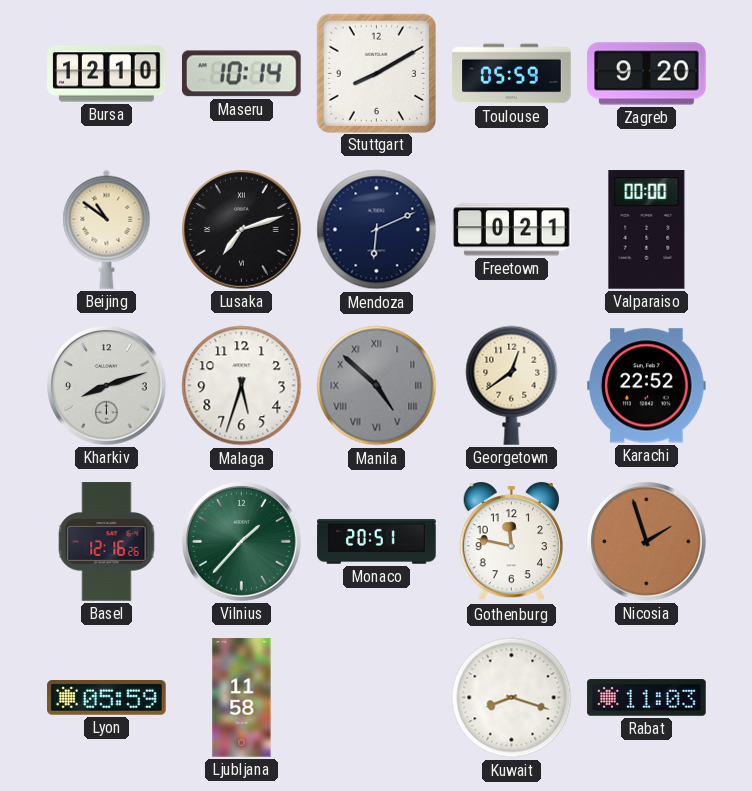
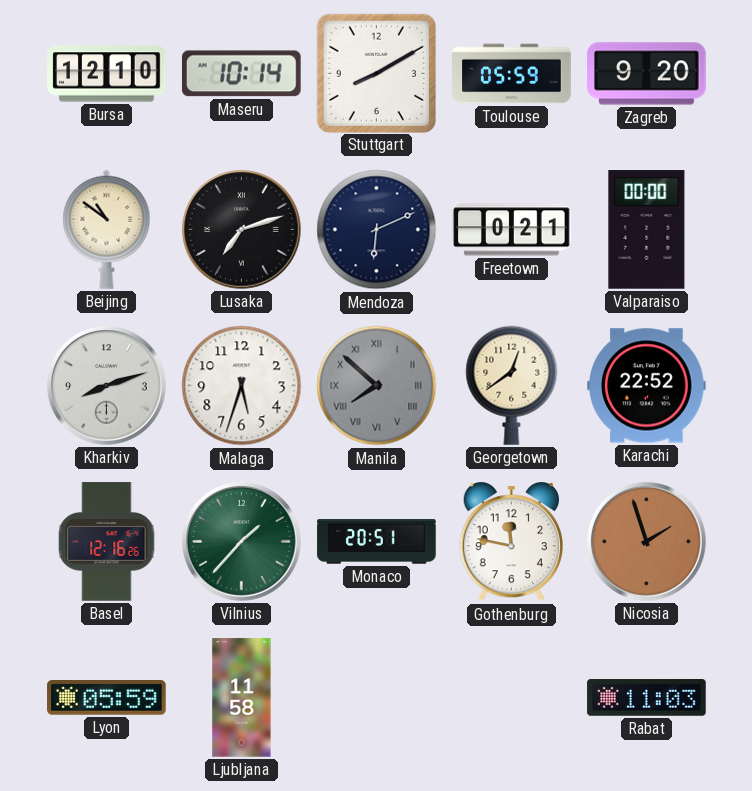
Manila: 4:52 -> 7:52 (377, 386)
Kuwait: 8:18 -> none (512, 698)
